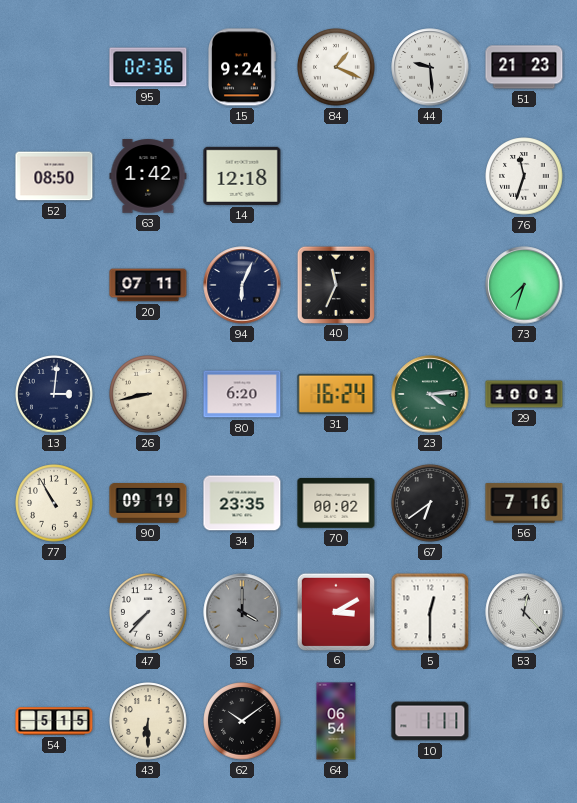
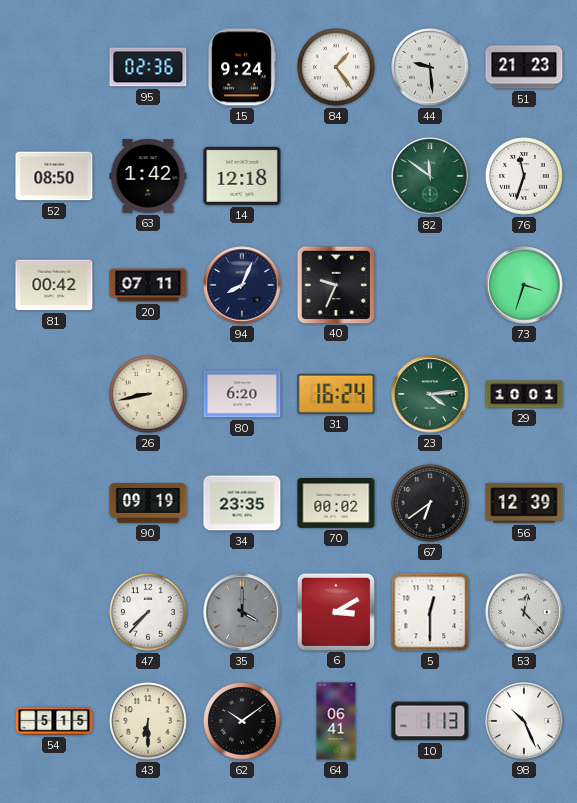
84: 1:19 -> 1:24 (336, 67)
82: none -> 11:51 (430, 176)
81: none -> 00:42 (54, 285)
94: 6:04 -> 8:04 (242, 285)
40: 11:34 -> 9:34 (335, 284)
73: 7:33 -> 3:33 (524, 285)
13: 3:01 -> none (54, 394)
77: 10:55 -> none (54, 503)
56: 7:16 -> 12:39 (524, 503)
64: 06:54 -> 06:41 (336, 721)
10: 1:11 -> 1:13 (430, 721)
98: none -> 10:26 (524, 721)
